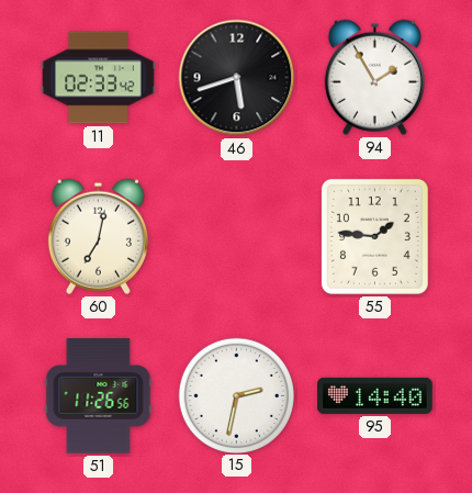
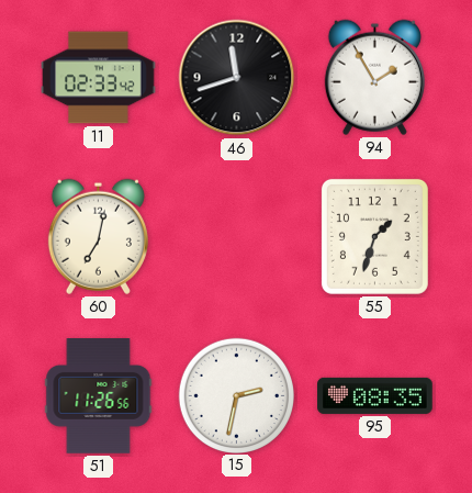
46: 5:42 -> 11:42 (237, 78)
55: 1:46 -> 1:33 (374, 236)
95: 14:40 -> 08:35 (375, 395)
